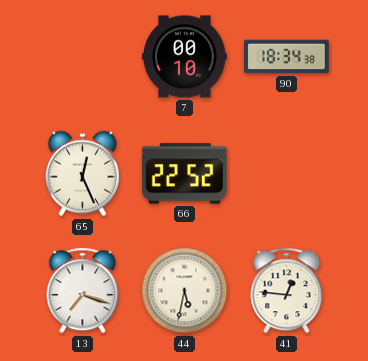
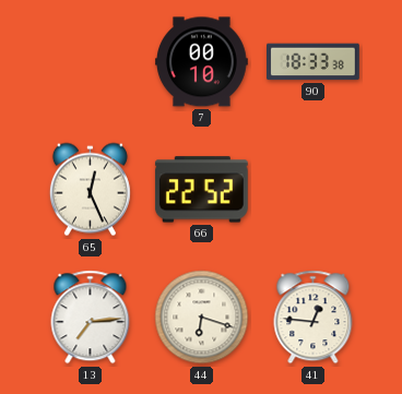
90: 18:34 -> 18:33 (314, 62)
13: 7:18 -> 7:14 (91, 318)
44: 5:32 -> 6:18 (202, 318)
